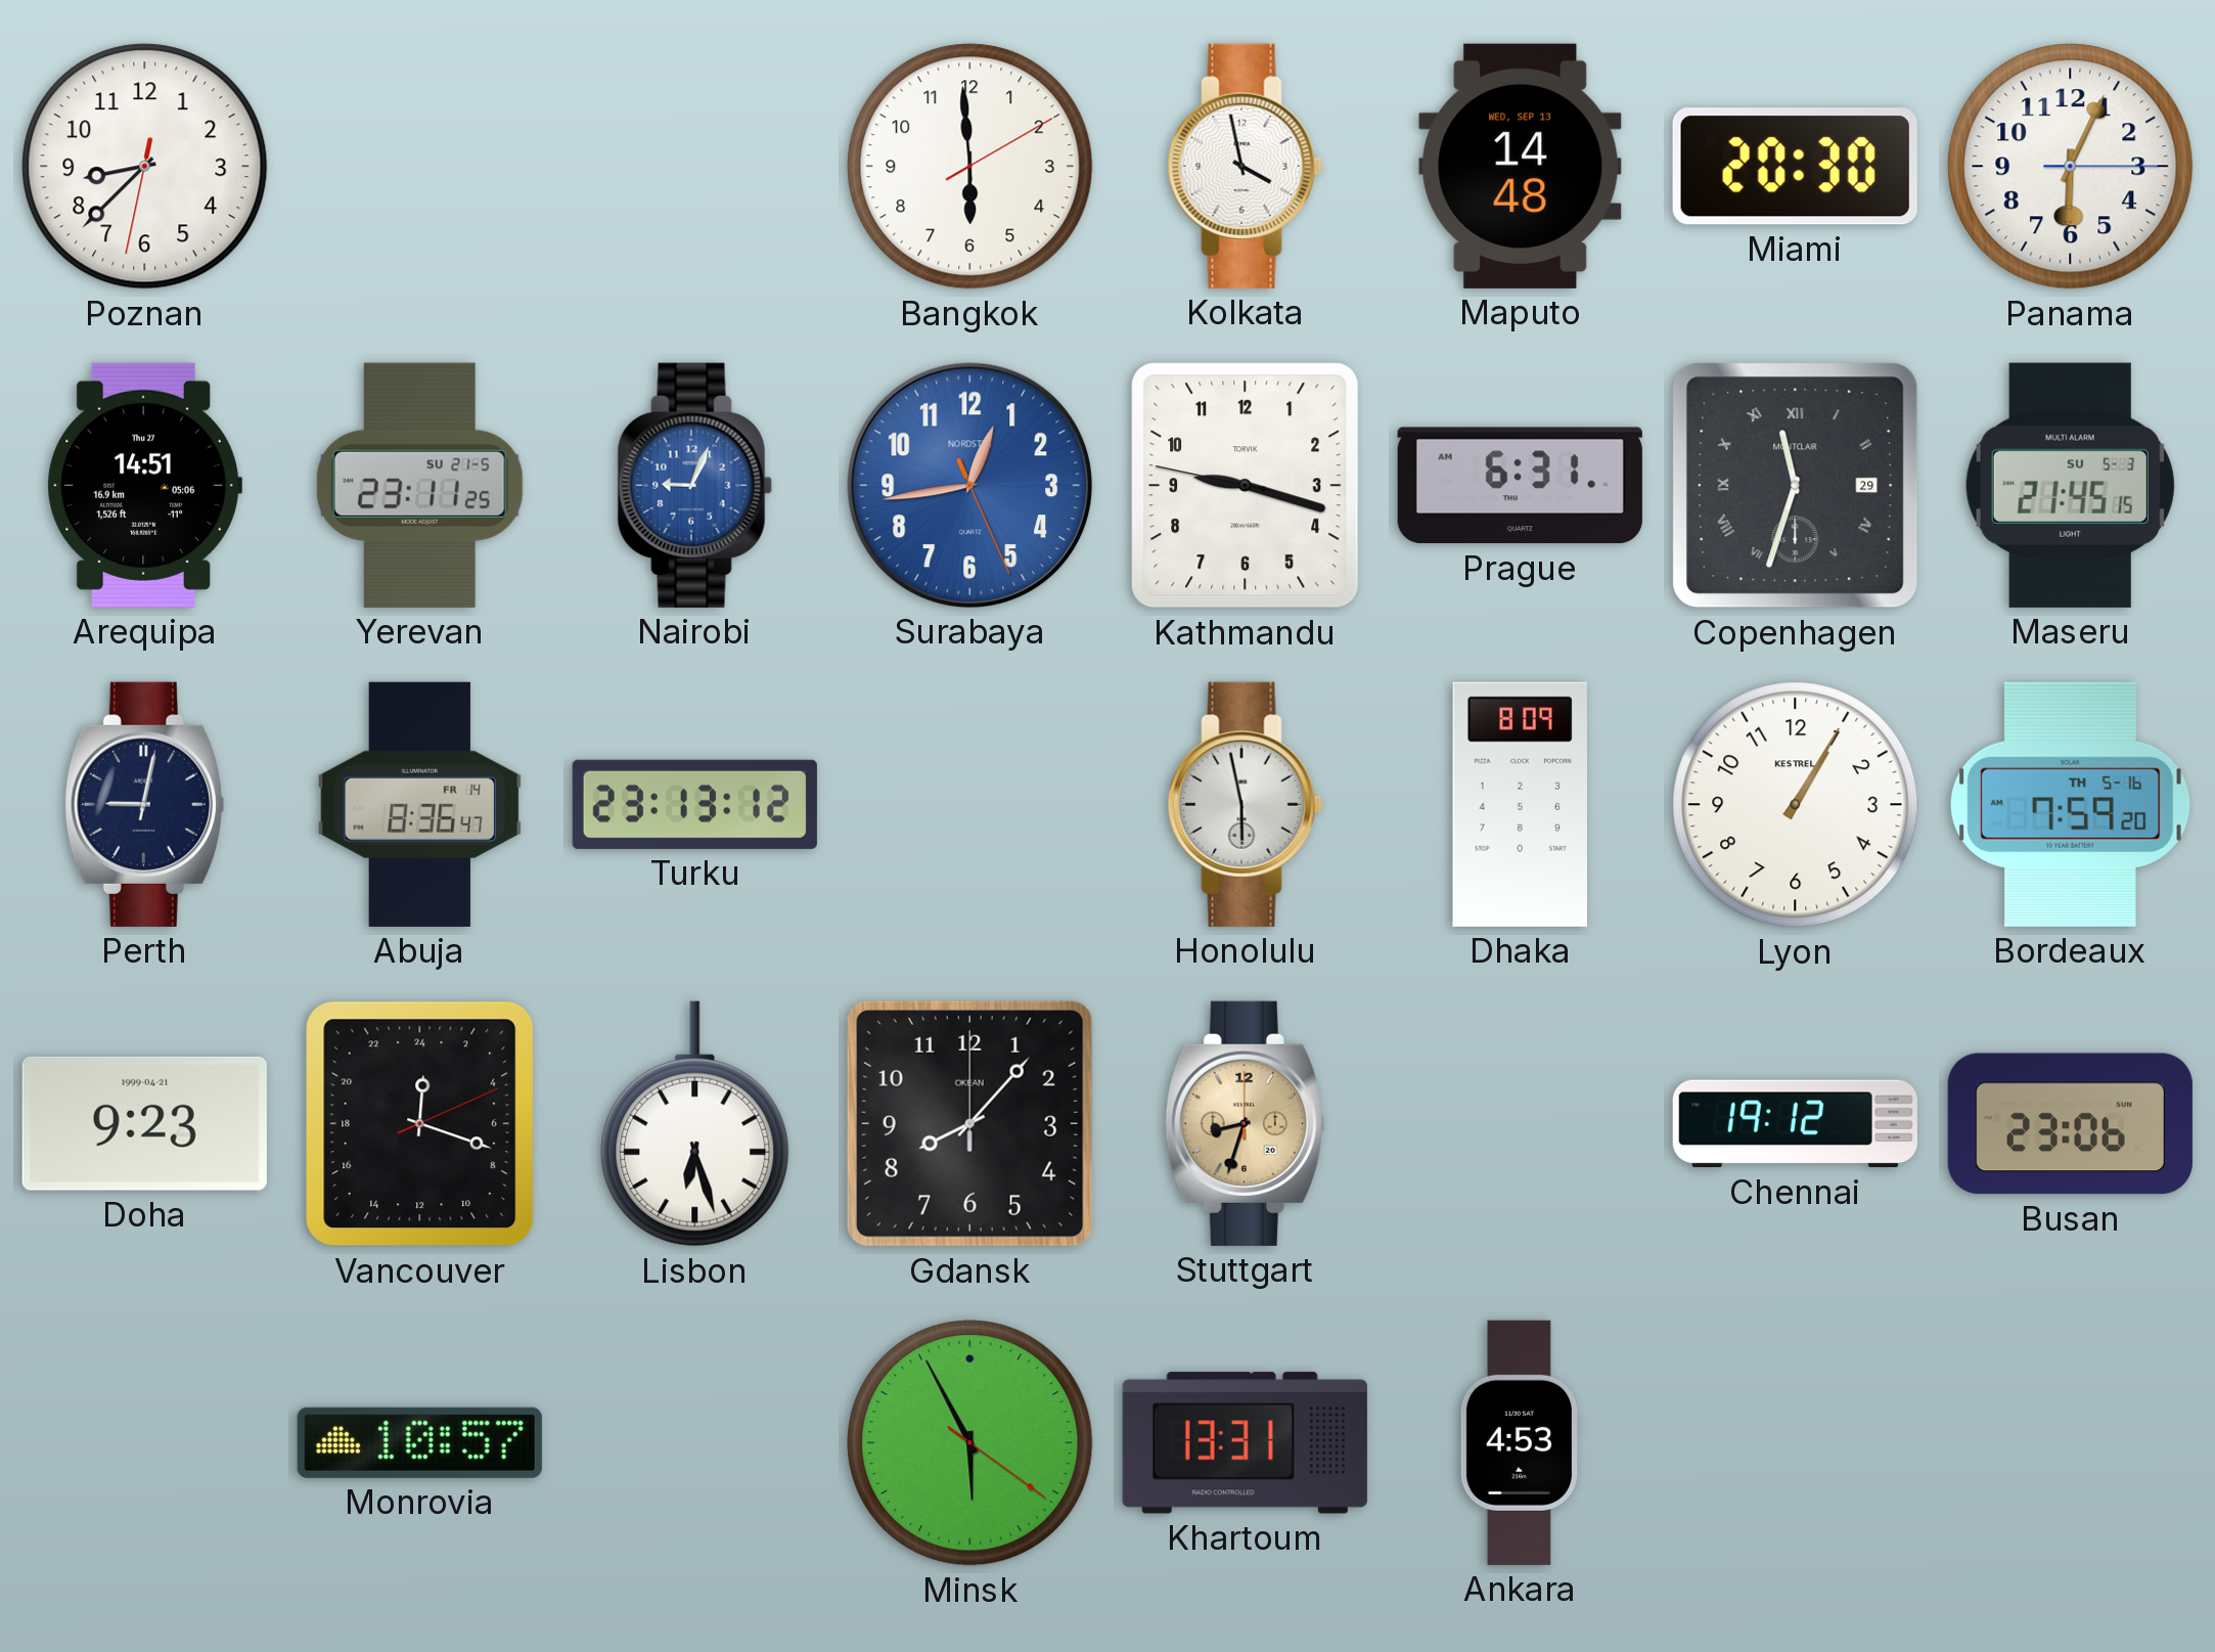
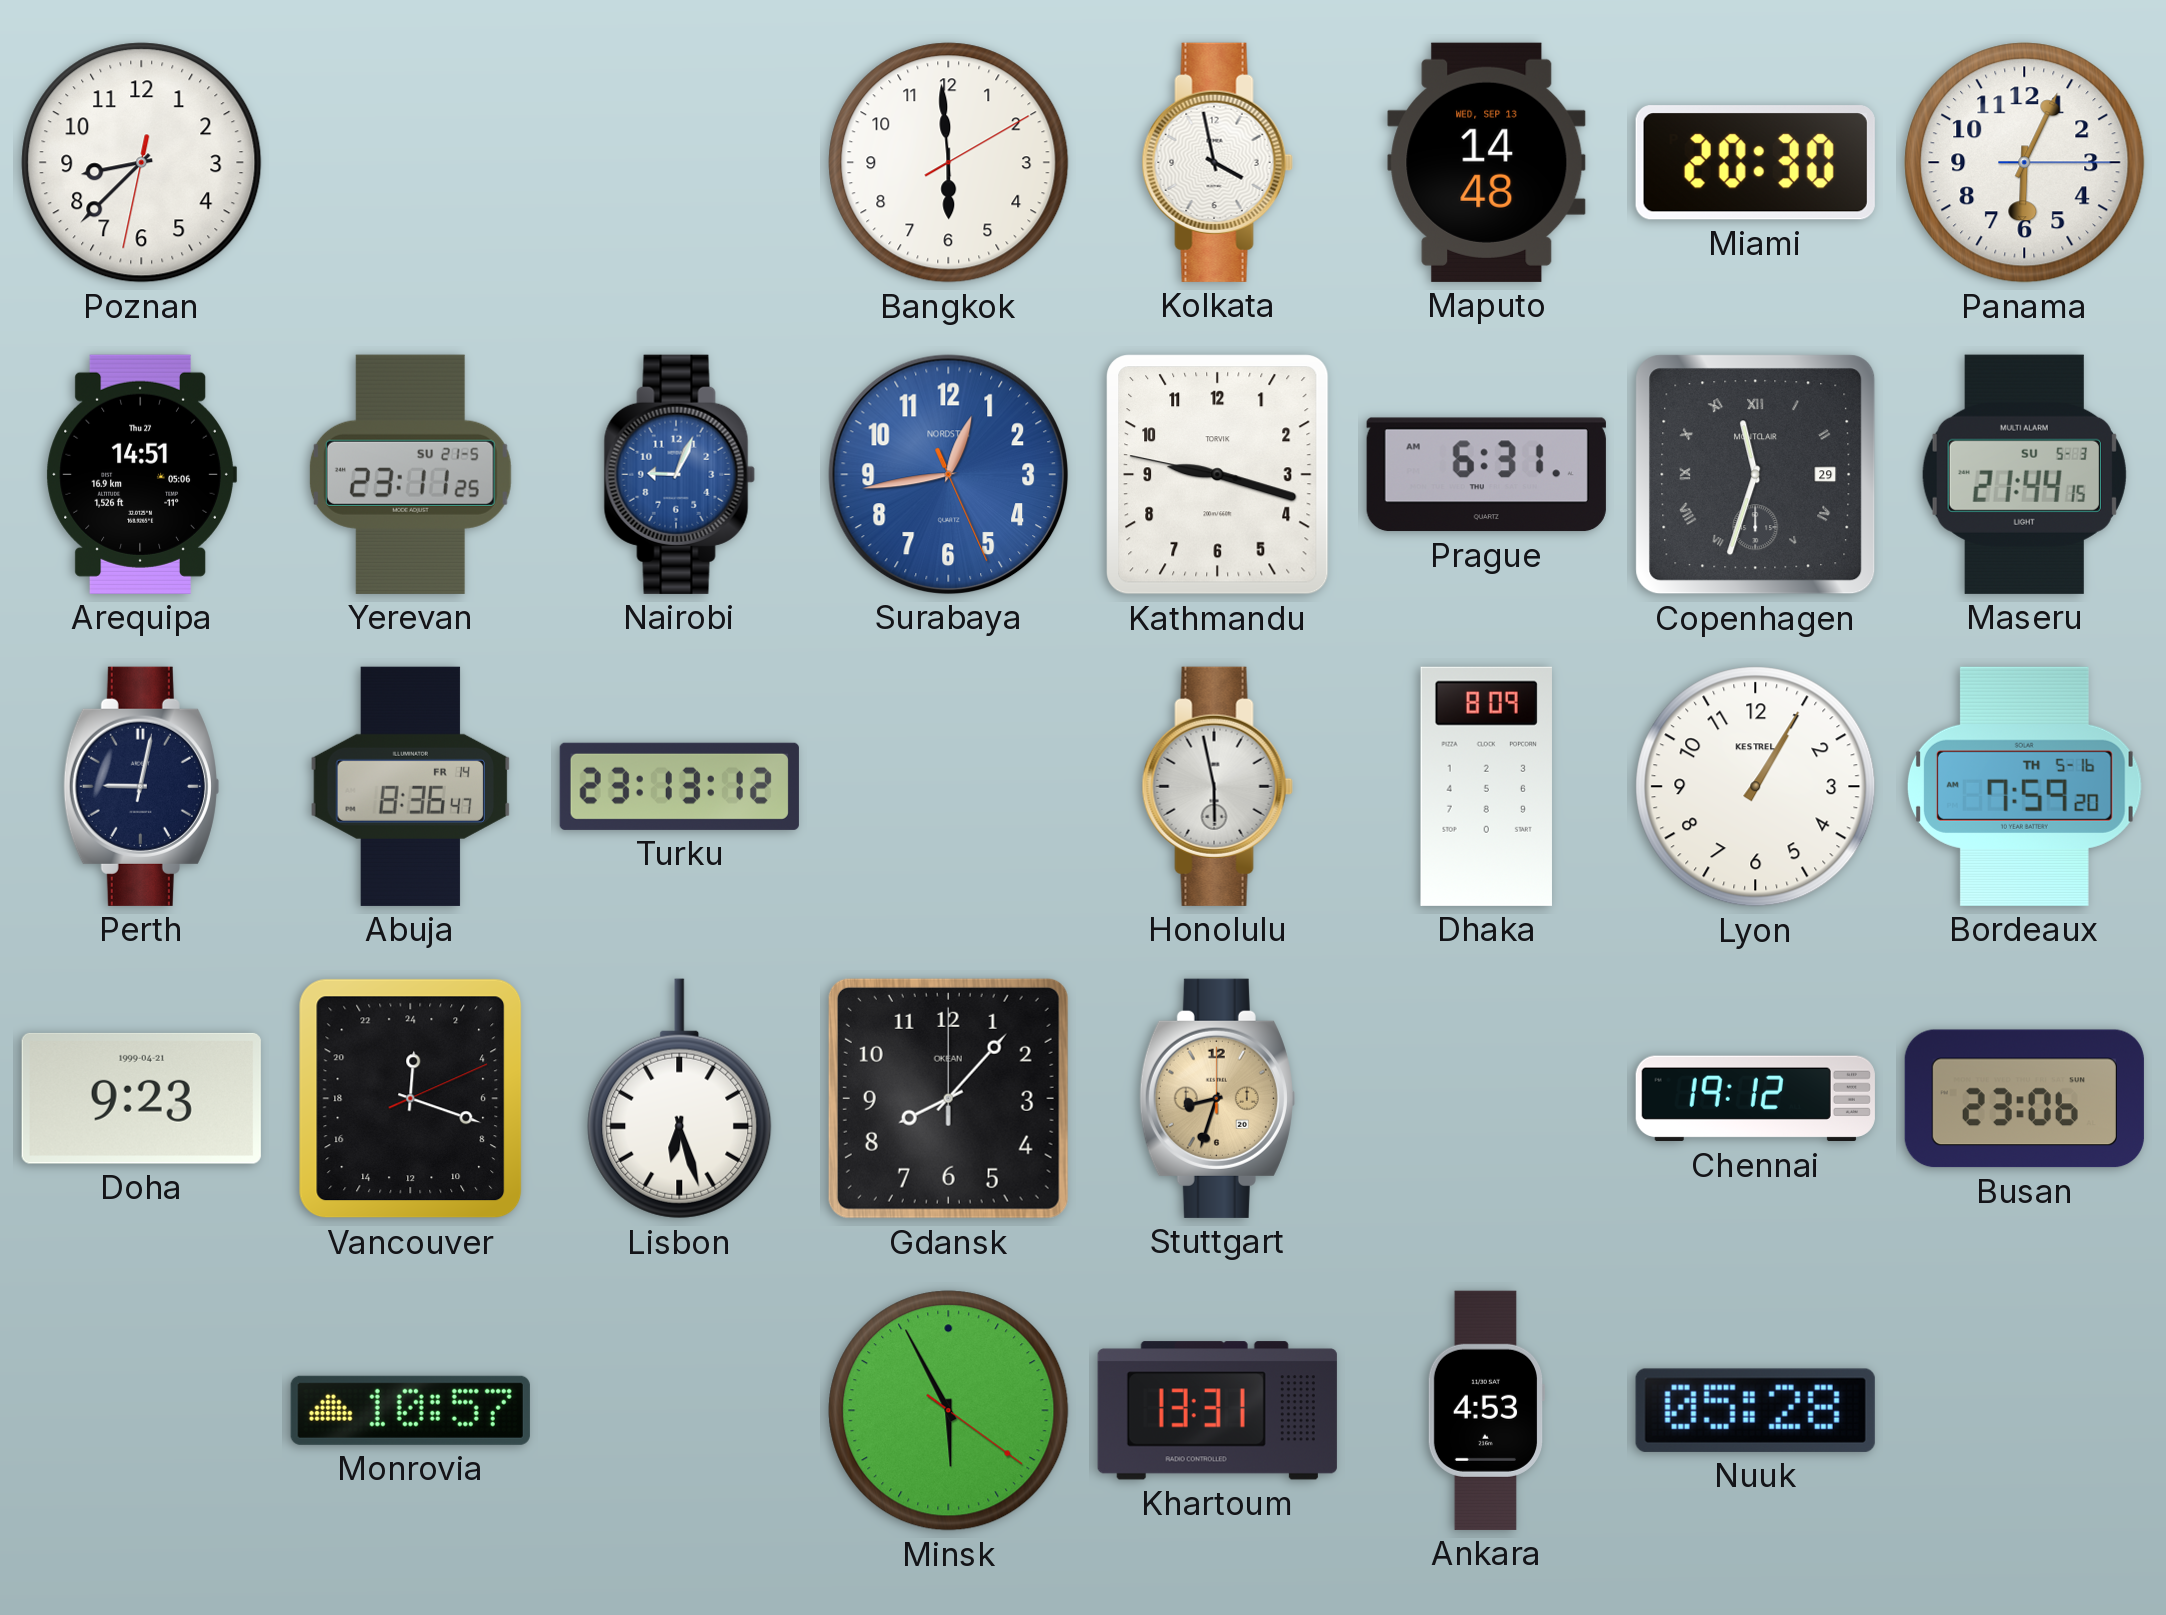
Maseru: 21:45 -> 21:44 (2024, 474)
Nuuk: none -> 05:28 (1755, 1410)
